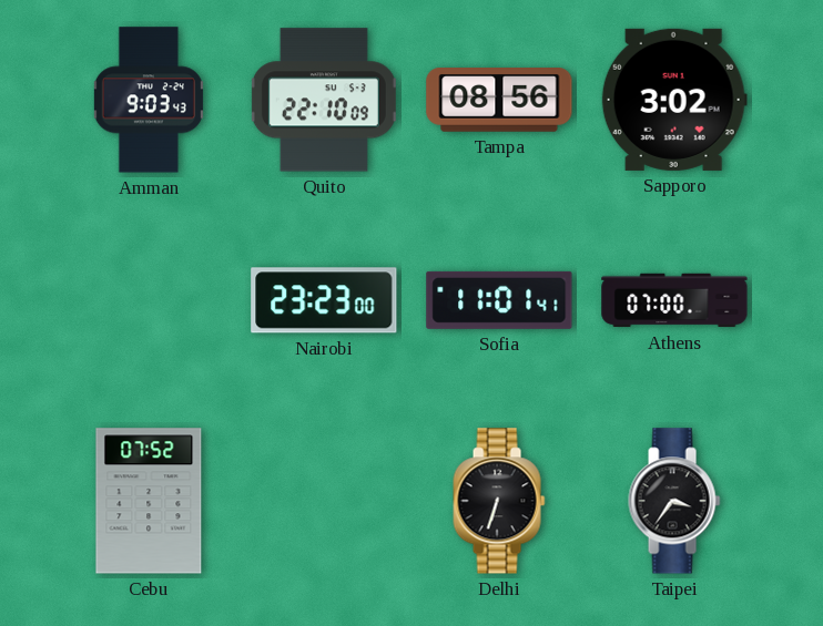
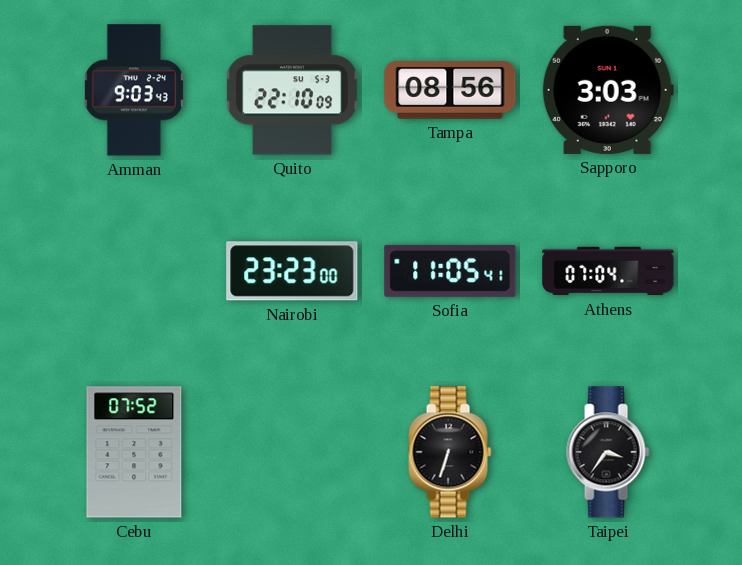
Sapporo: 3:02 -> 3:03 (608, 90)
Sofia: 11:01 -> 11:05 (450, 271)
Athens: 07:00 -> 07:04 (608, 271)
